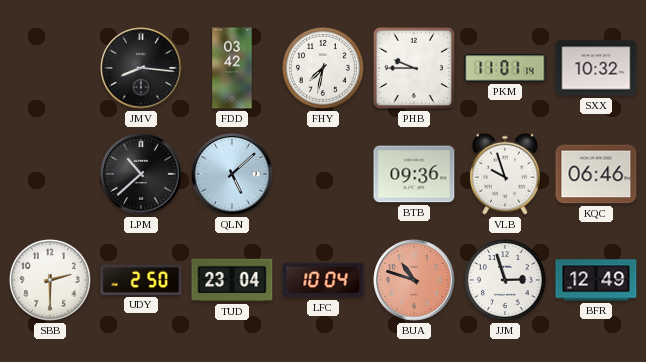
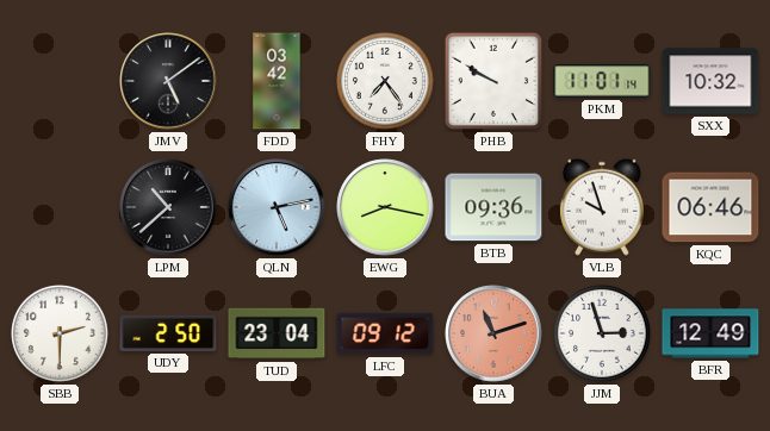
JMV: 8:16 -> 5:09 (168, 81)
FHY: 7:32 -> 7:24 (386, 82)
PHB: 9:45 -> 9:50 (493, 81)
QLN: 5:08 -> 5:13 (277, 207)
EWG: none -> 8:17 (385, 207)
LFC: 10:04 -> 09:12 (385, 333)
BUA: 10:48 -> 11:12 (493, 333)
